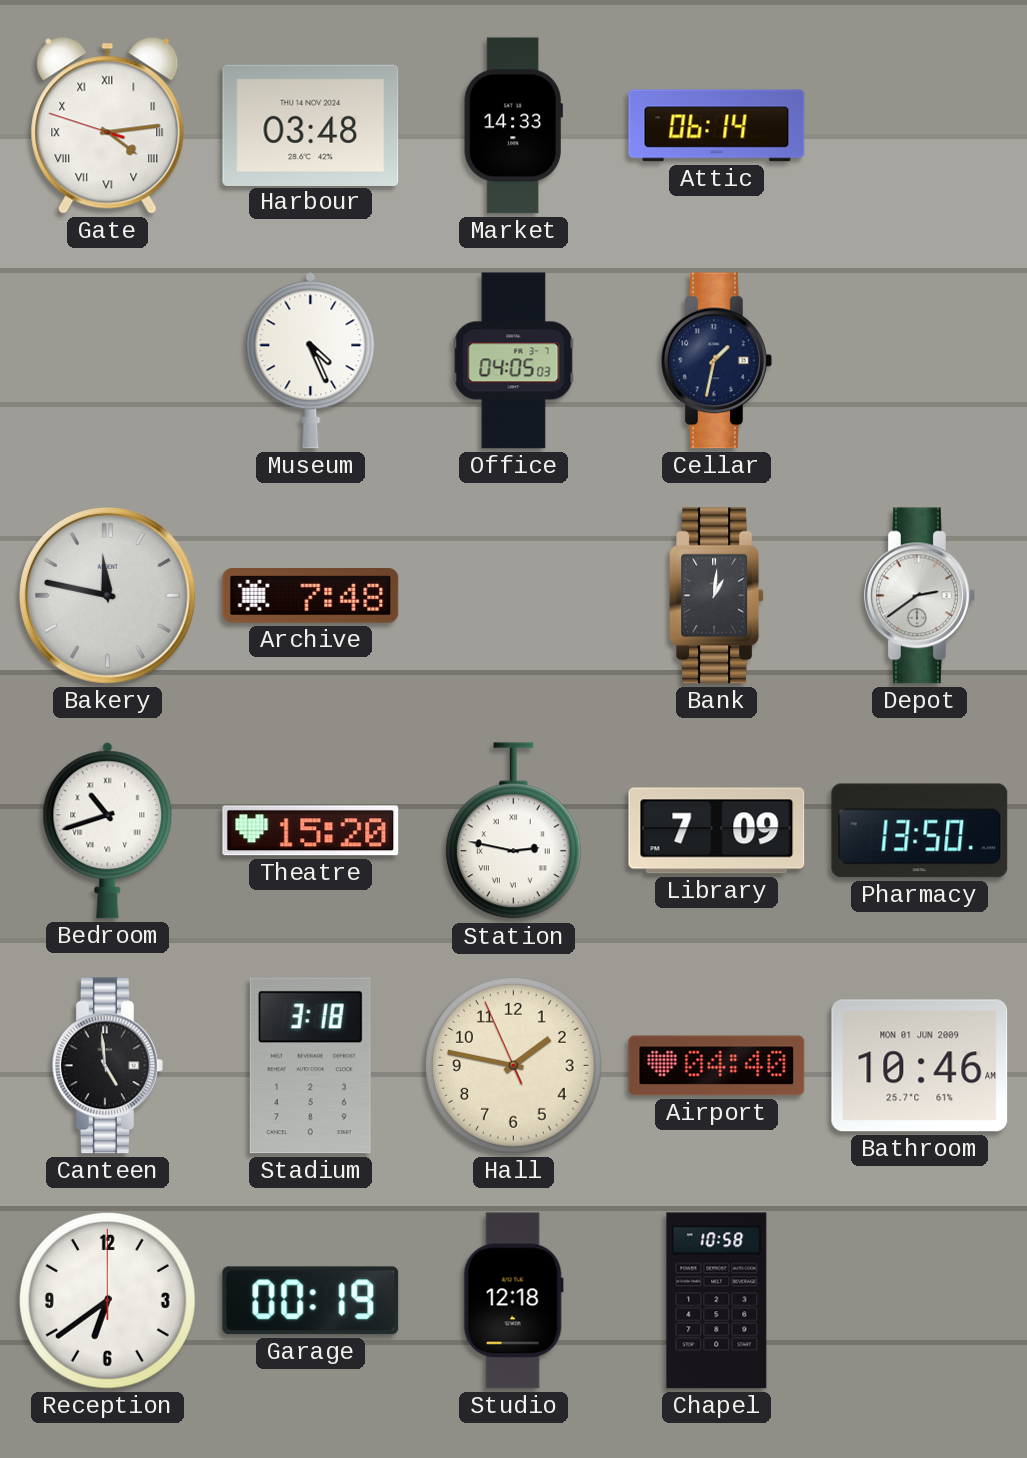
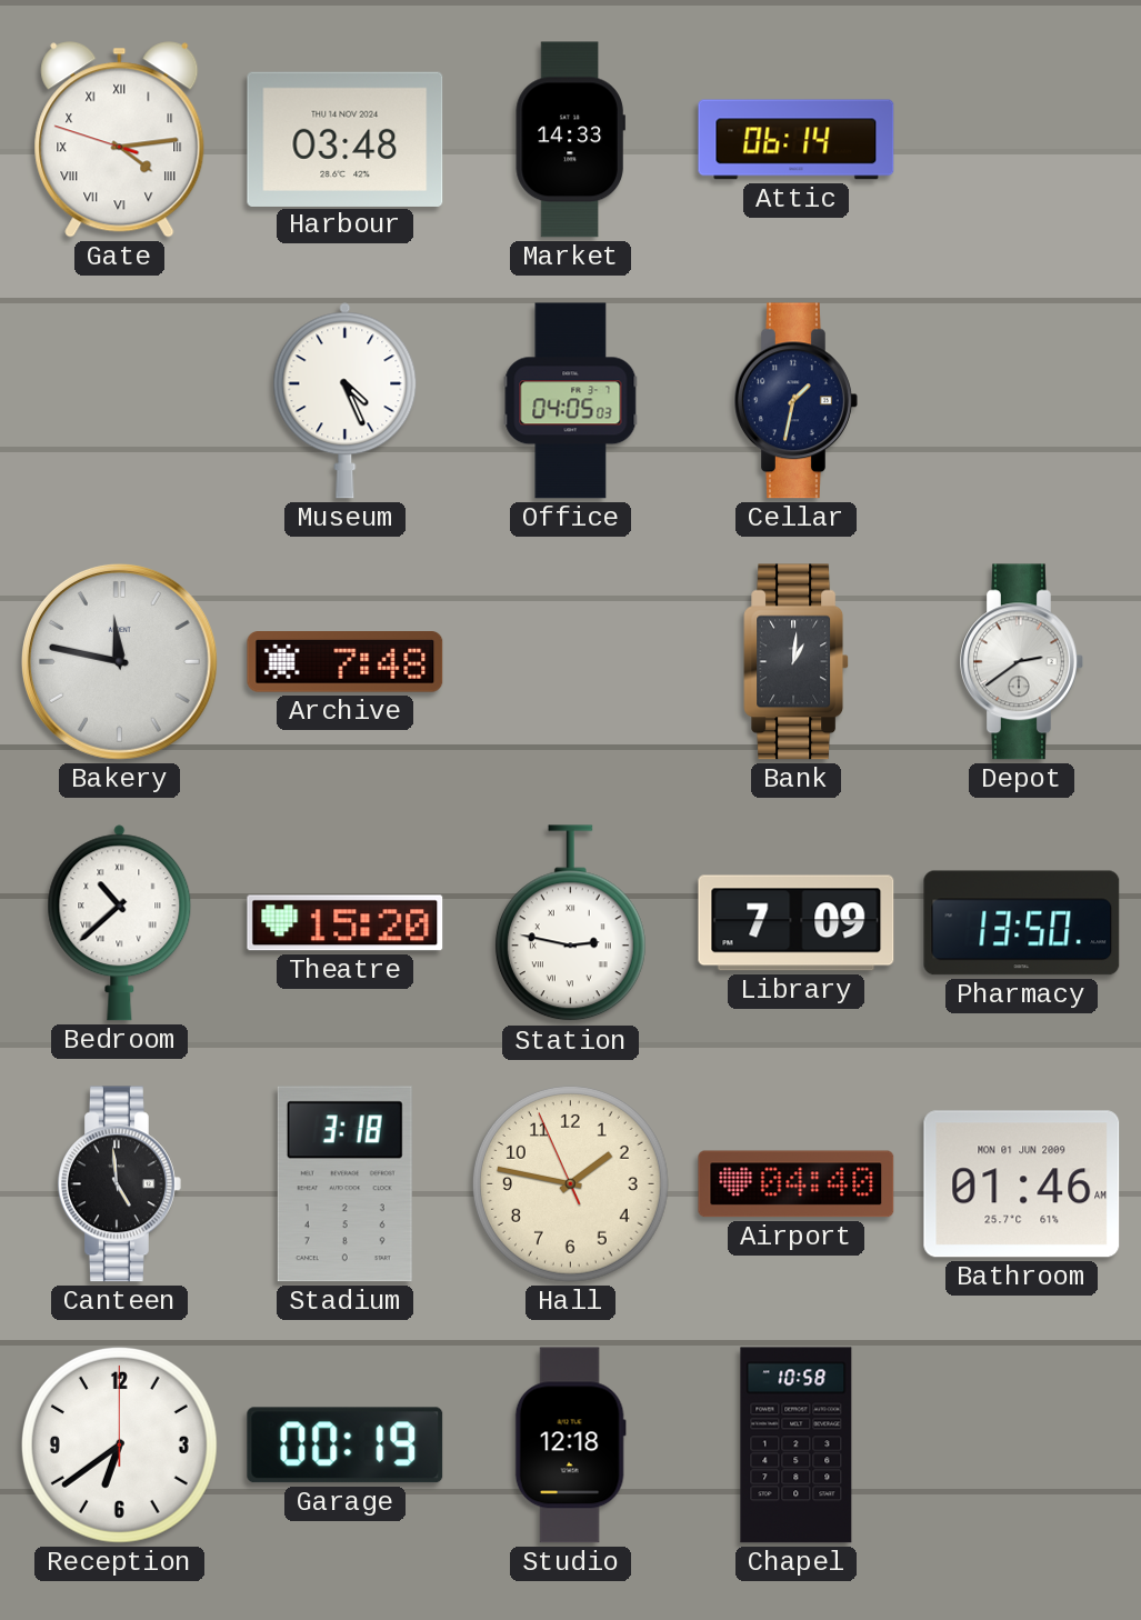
Bedroom: 10:42 -> 10:38 (120, 923)
Bathroom: 10:46 -> 01:46 (1022, 1184)
